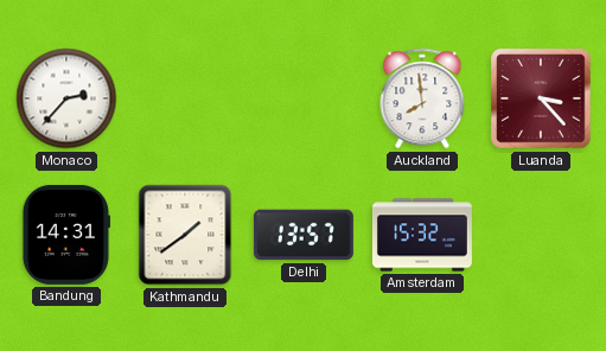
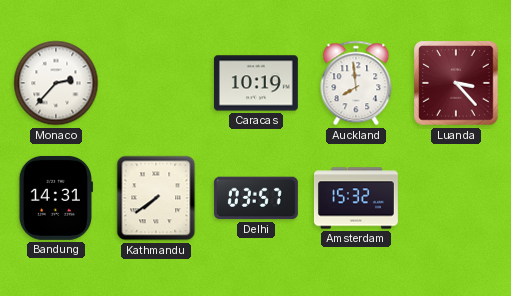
Caracas: none -> 10:19 (256, 83)
Kathmandu: 1:39 -> 7:39 (156, 198)
Delhi: 13:57 -> 03:57 (256, 198)
